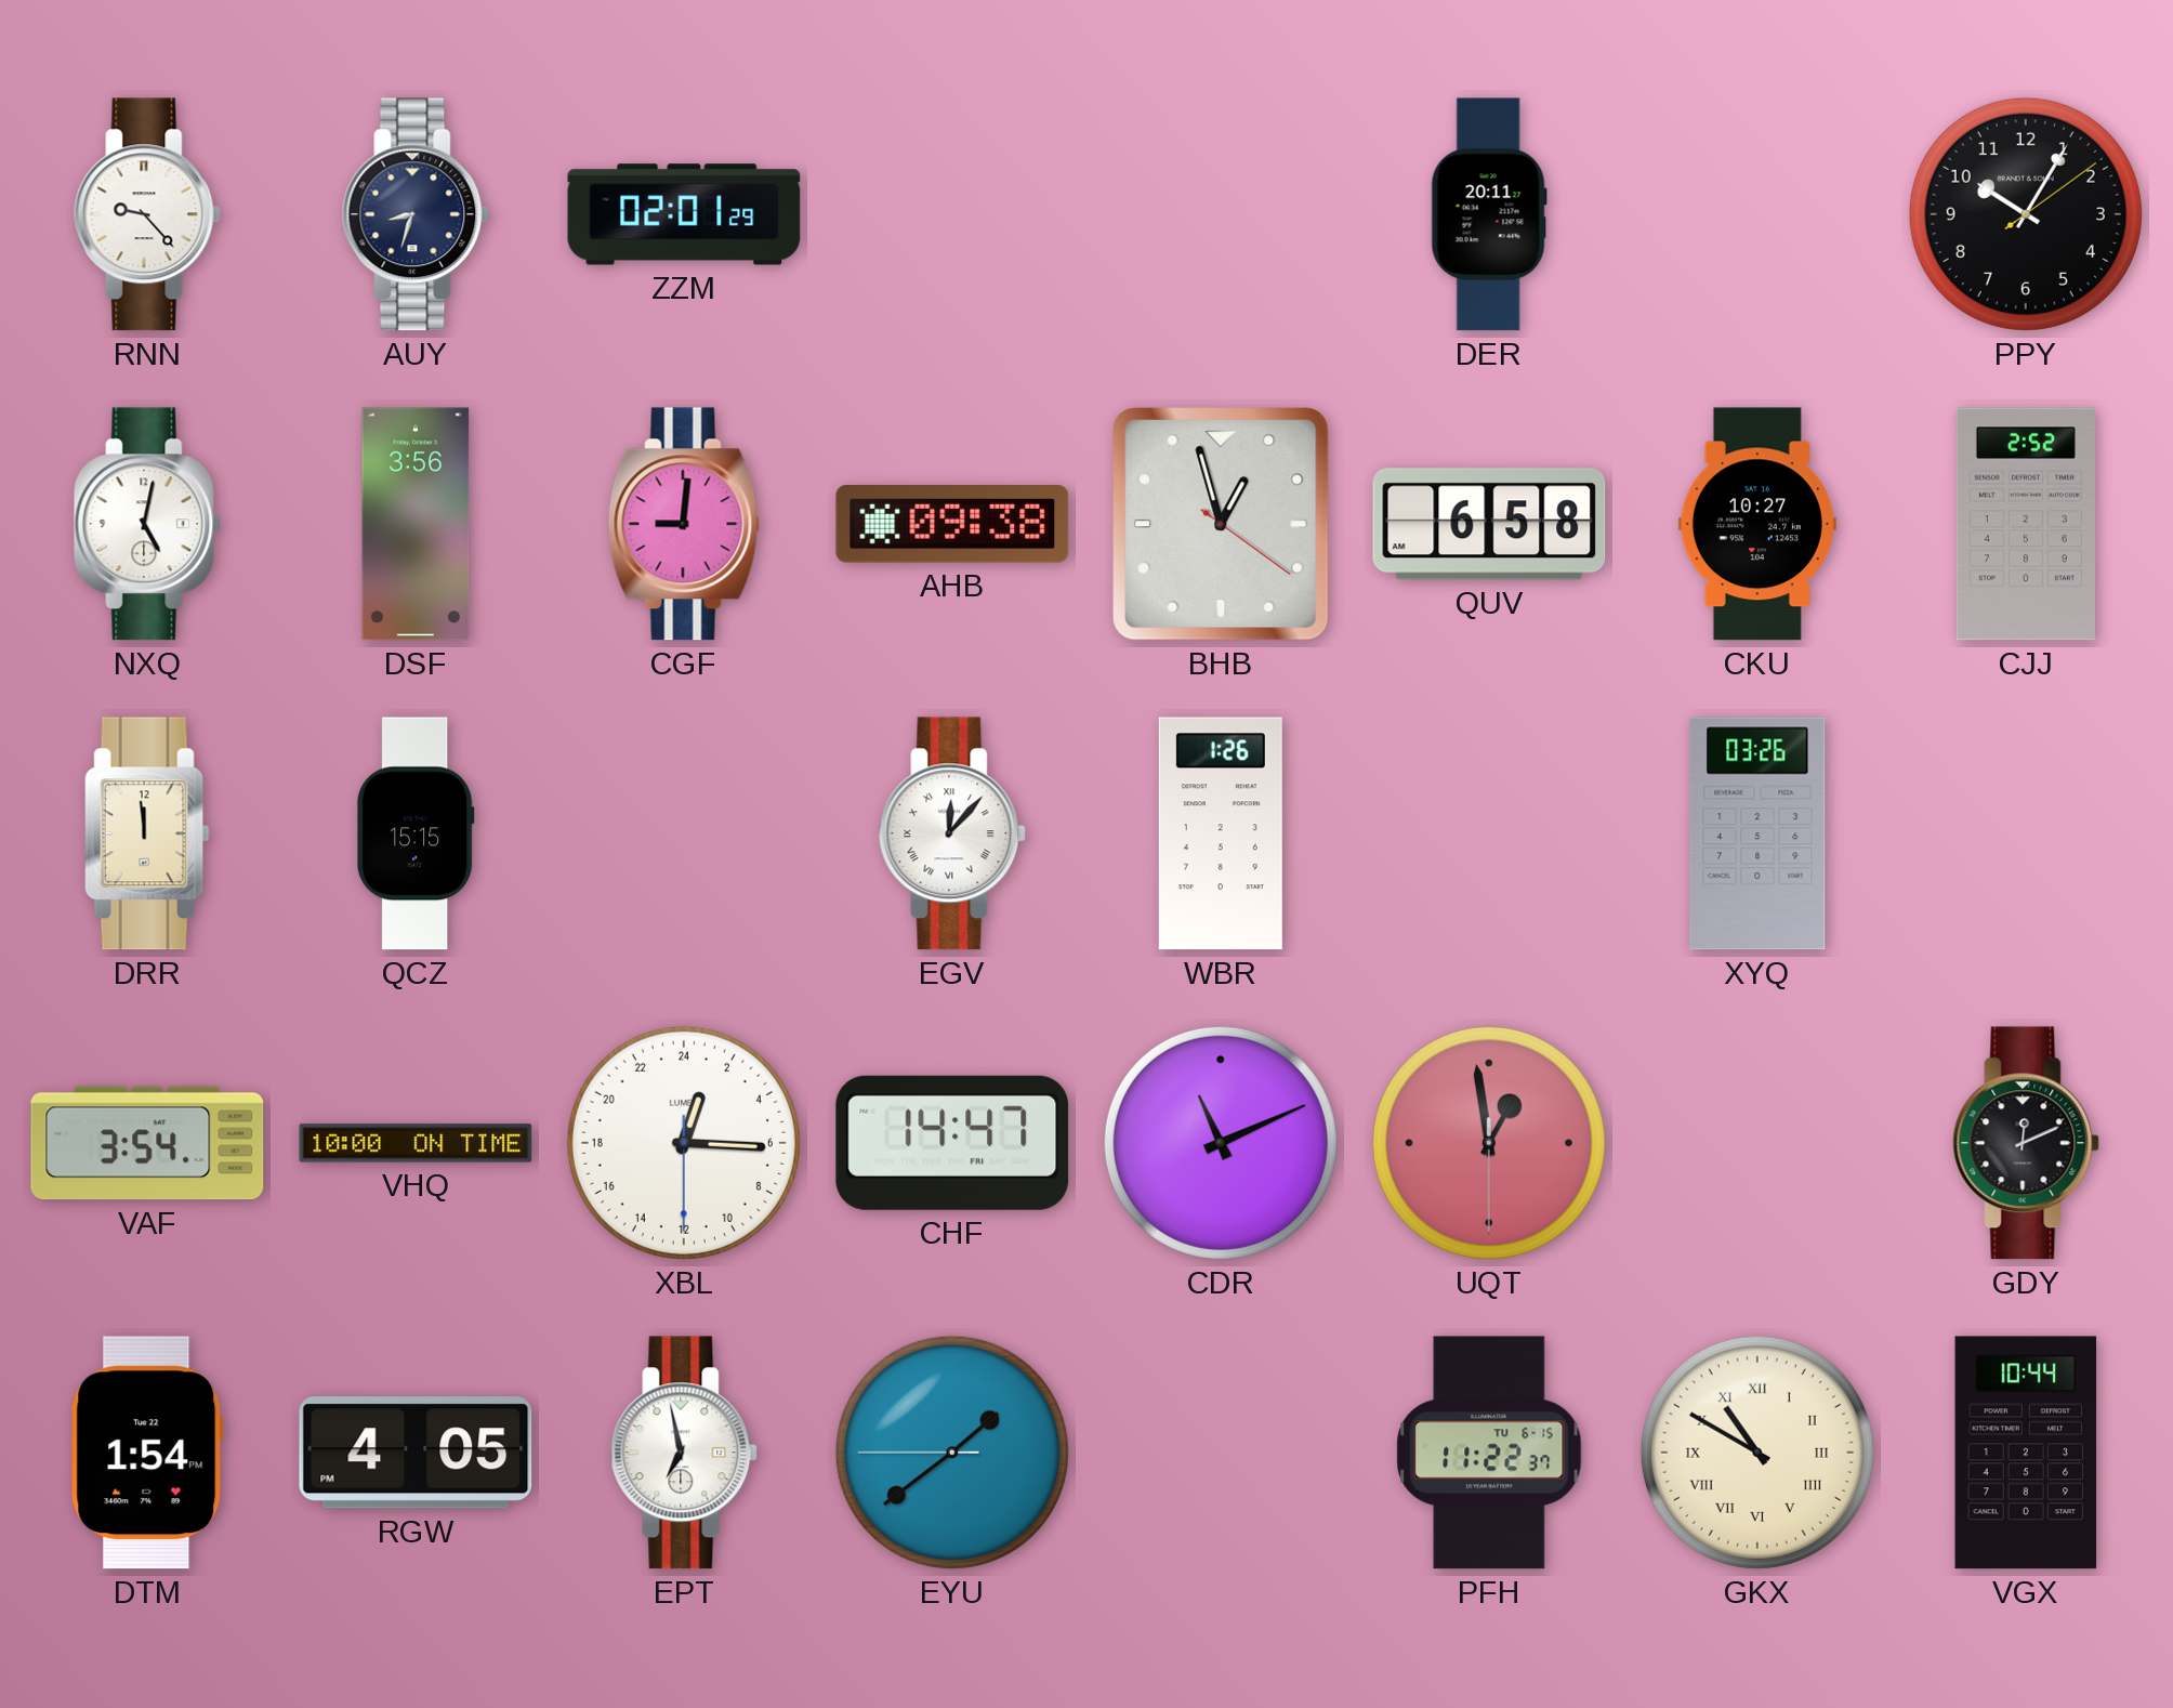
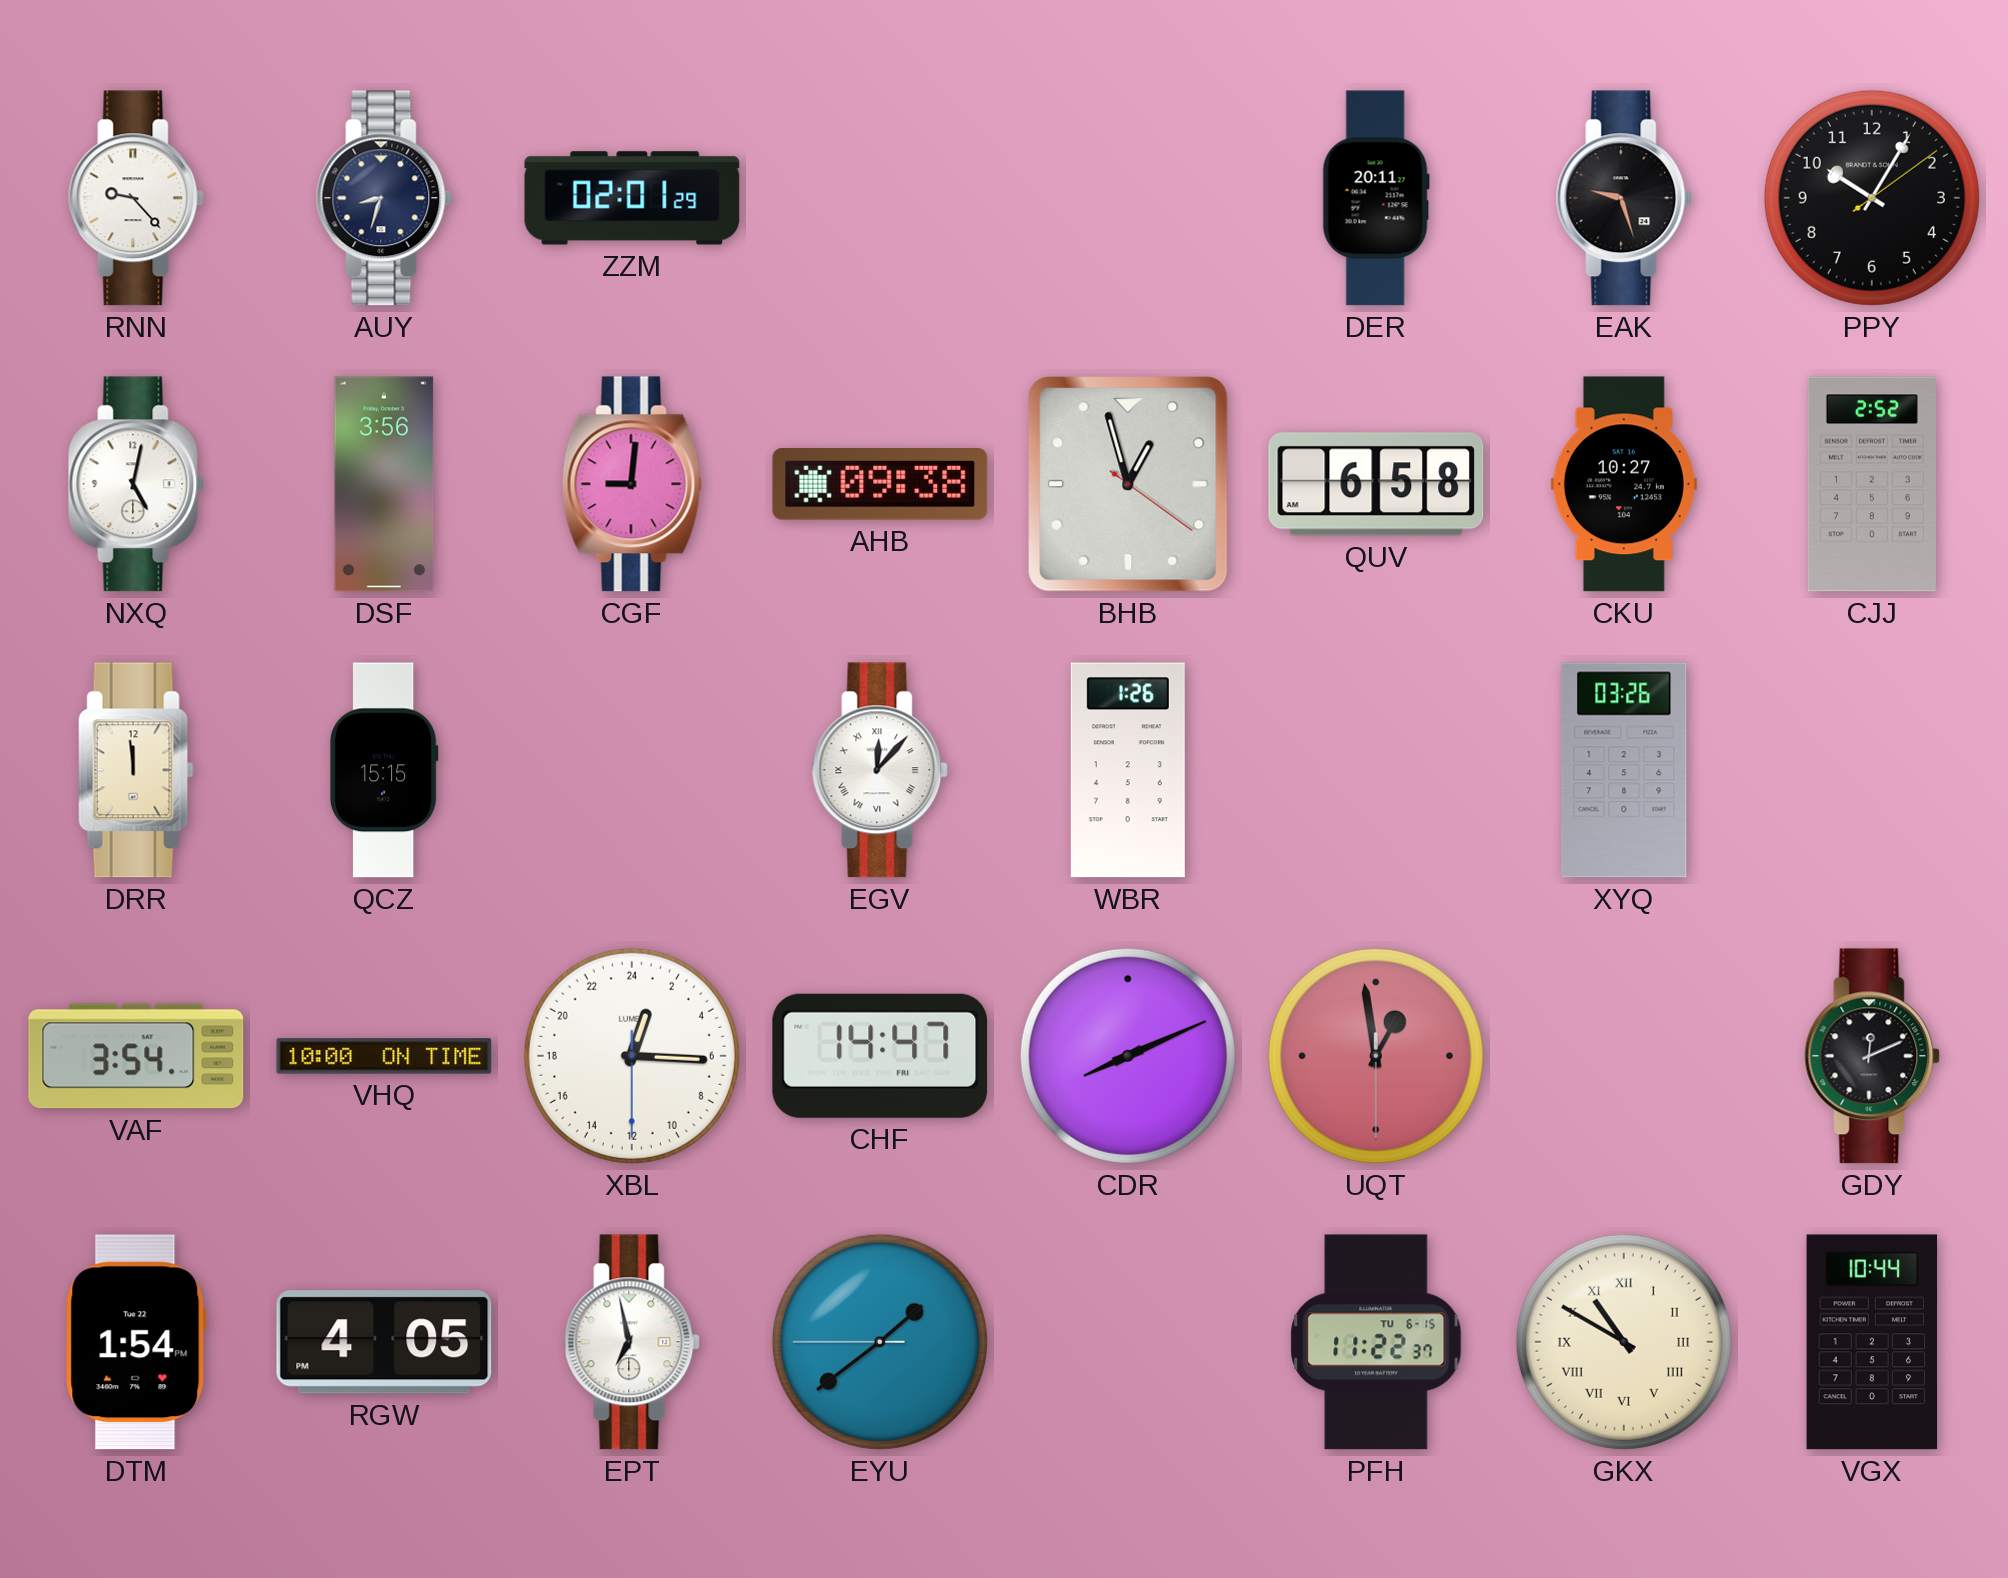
EAK: none -> 9:27 (1624, 198)
CDR: 11:11 -> 8:11 (1128, 1056)
